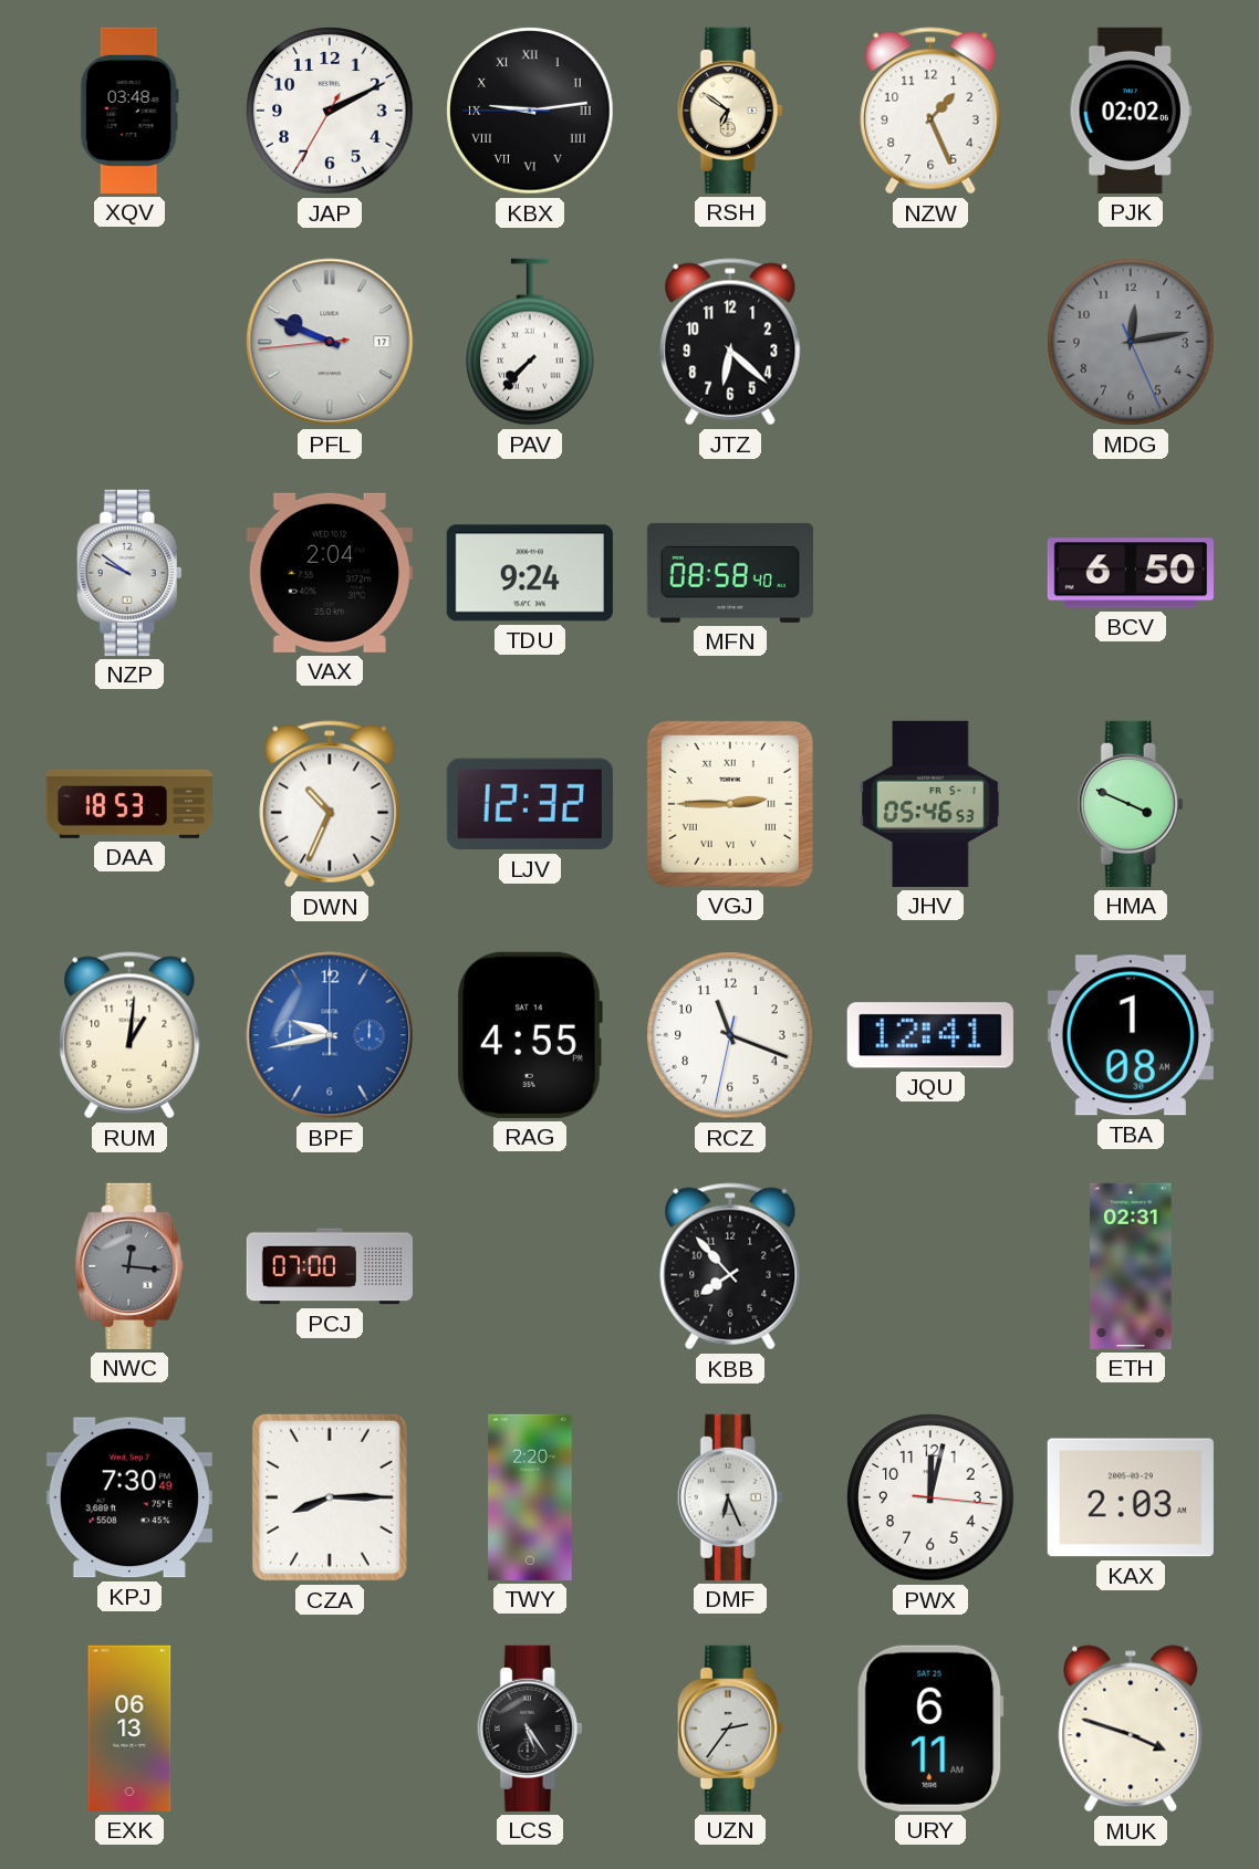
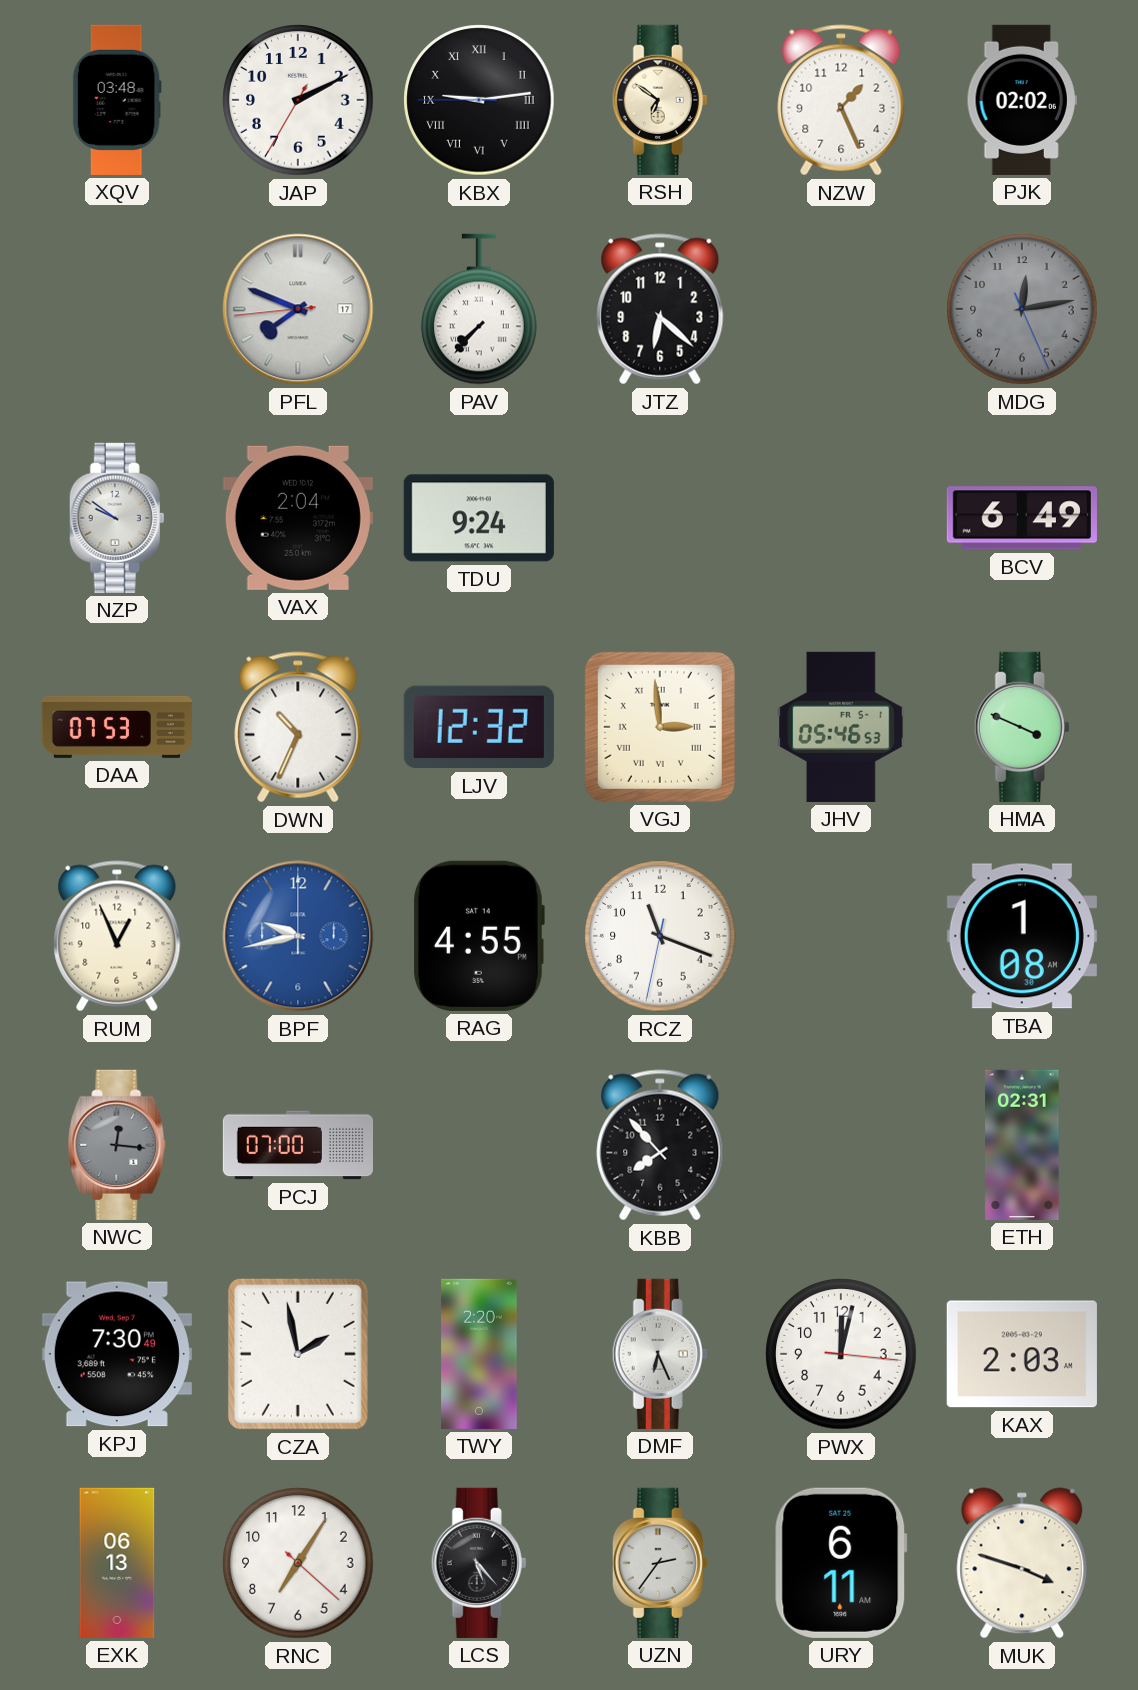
PFL: 9:48 -> 7:48 (298, 309)
MFN: 08:58 -> none (730, 573)
BCV: 6:50 -> 6:49 (1022, 518)
DAA: 18:53 -> 07:53 (117, 727)
VGJ: 2:45 -> 2:59 (660, 727)
RUM: 1:01 -> 12:56 (117, 936)
JQU: 12:41 -> none (930, 1035)
CZA: 8:15 -> 1:58 (298, 1354)
RNC: none -> 7:05 (298, 1563)
LCS: 5:24 -> 5:23 (479, 1563)
